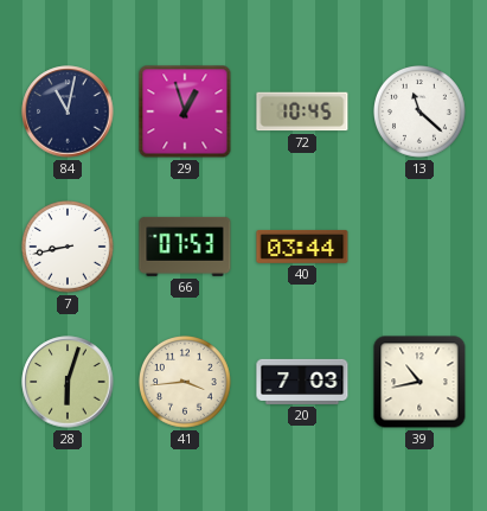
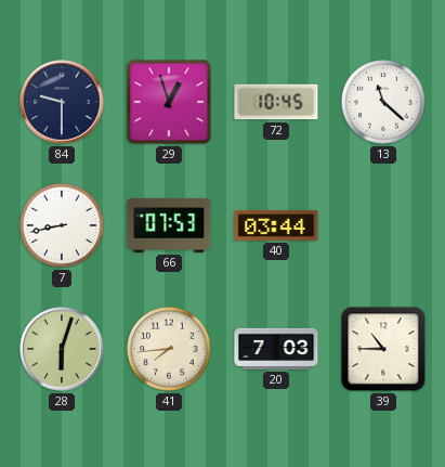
84: 11:02 -> 9:30 (62, 102)
41: 3:44 -> 7:44 (170, 350)
39: 10:43 -> 10:45 (383, 349)
